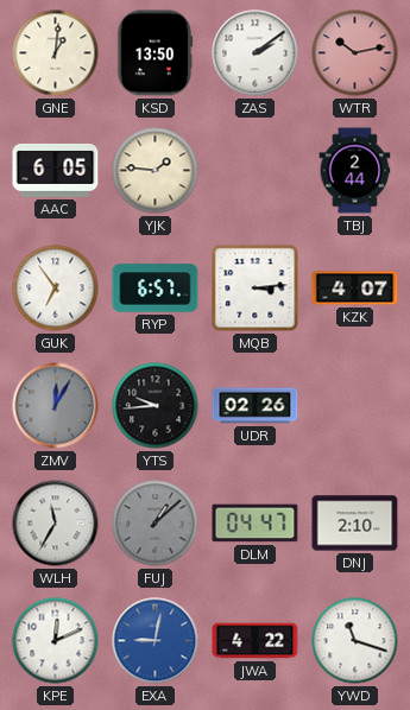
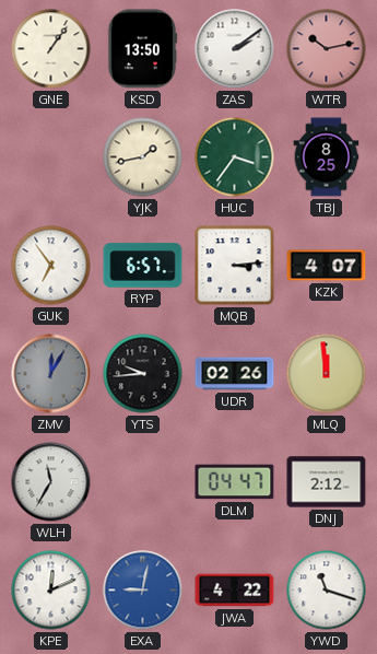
GNE: 1:01 -> 1:06 (51, 49)
AAC: 6:05 -> none (56, 170)
YJK: 1:46 -> 1:43 (143, 157)
HUC: none -> 3:36 (235, 157)
TBJ: 2:44 -> 8:25 (327, 157)
MLQ: none -> 11:59 (327, 374)
FUJ: 1:08 -> none (156, 524)
DNJ: 2:10 -> 2:12 (327, 482)
